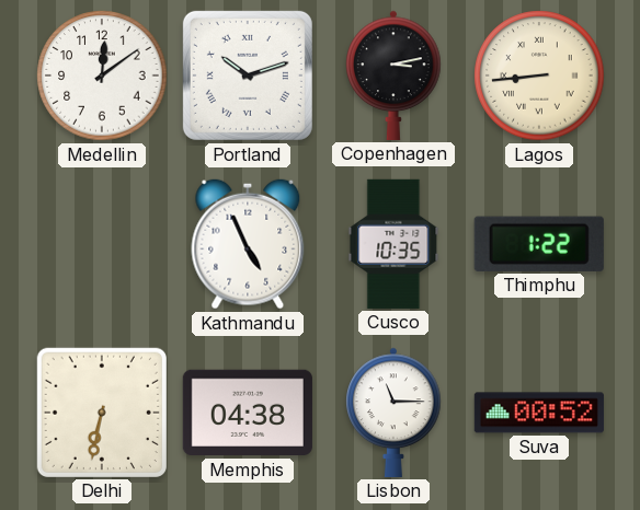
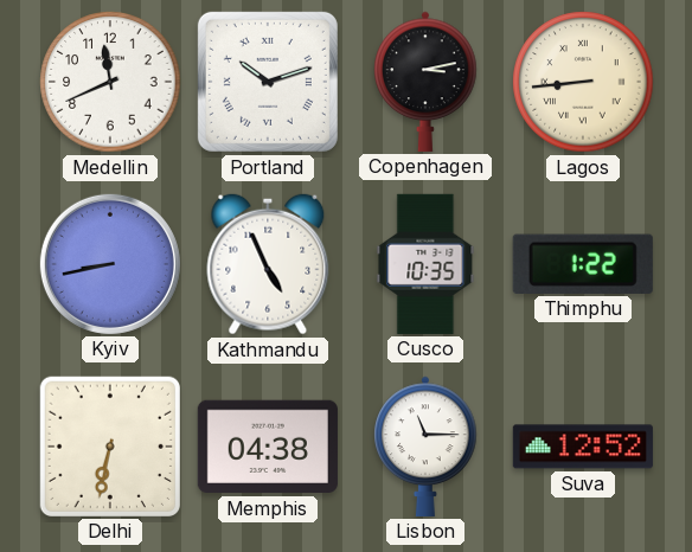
Medellin: 12:09 -> 11:41 (110, 82)
Kyiv: none -> 8:43 (110, 264)
Suva: 00:52 -> 12:52 (583, 447)
